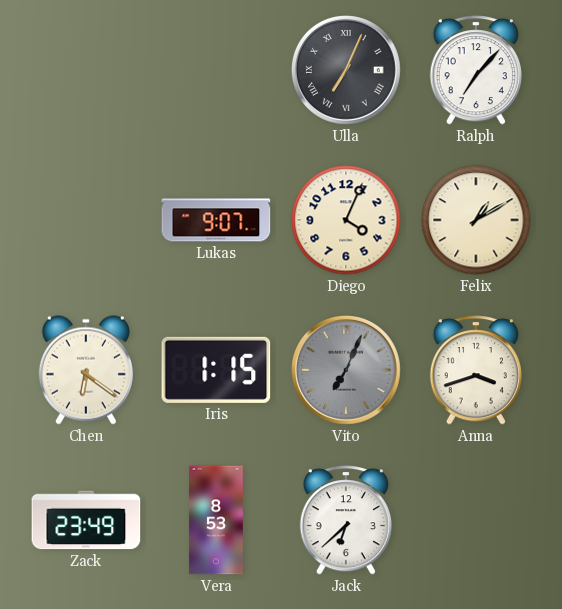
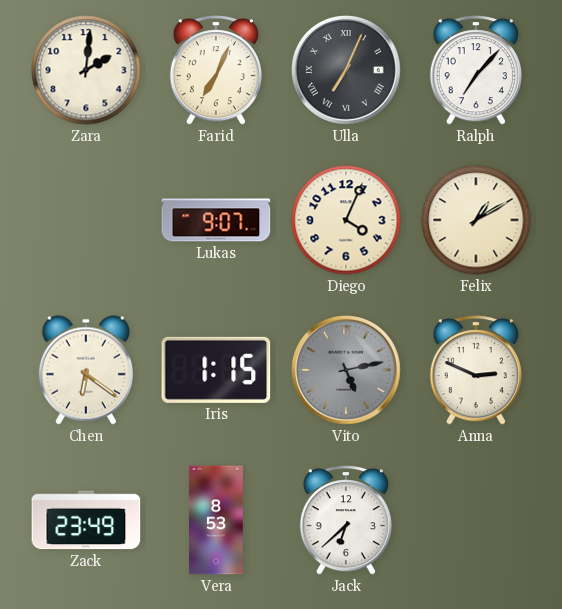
Zara: none -> 2:01 (86, 70)
Farid: none -> 7:04 (216, 70)
Vito: 7:04 -> 5:13 (346, 370)
Anna: 3:42 -> 2:49 (476, 370)
